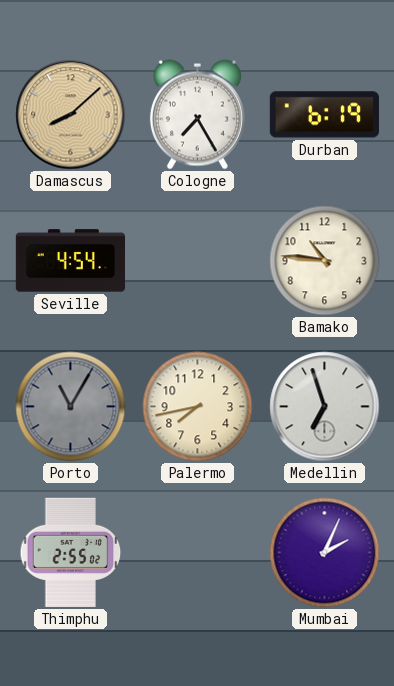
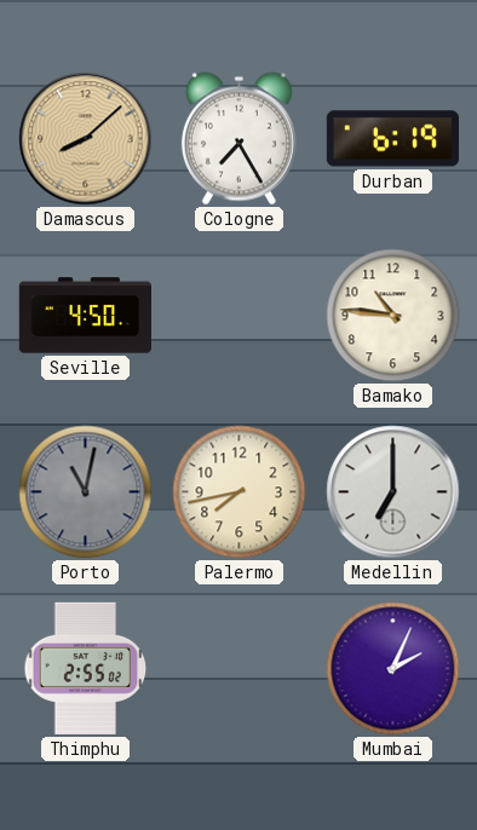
Seville: 4:54 -> 4:50 (85, 316)
Porto: 11:05 -> 11:02 (86, 492)
Medellin: 6:57 -> 7:00 (393, 492)
